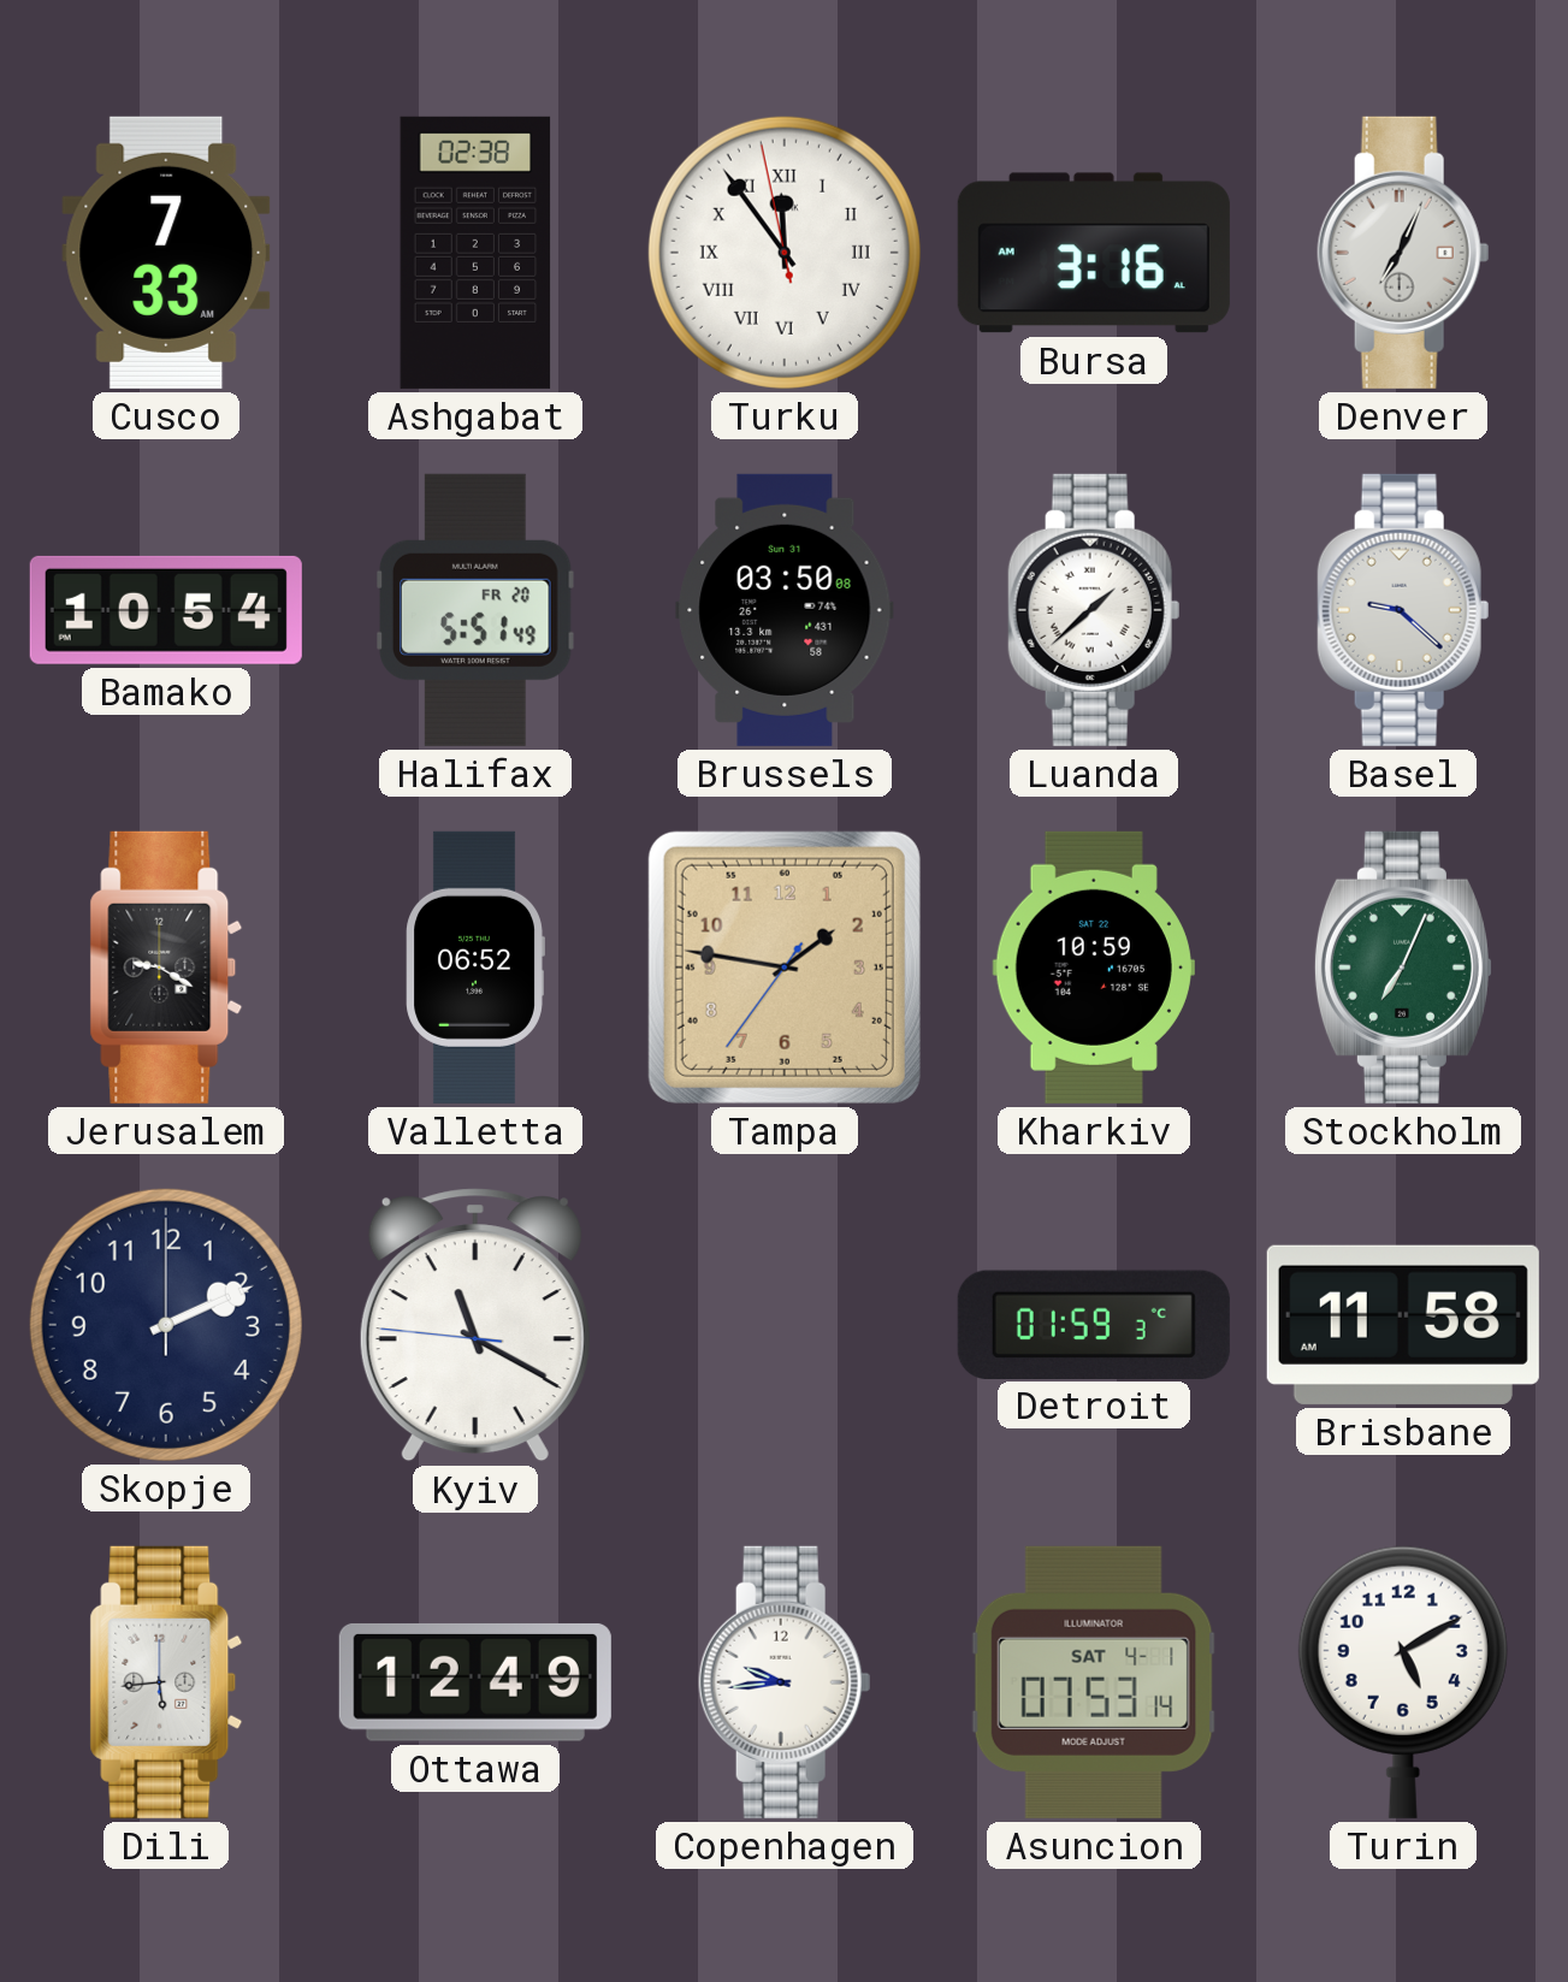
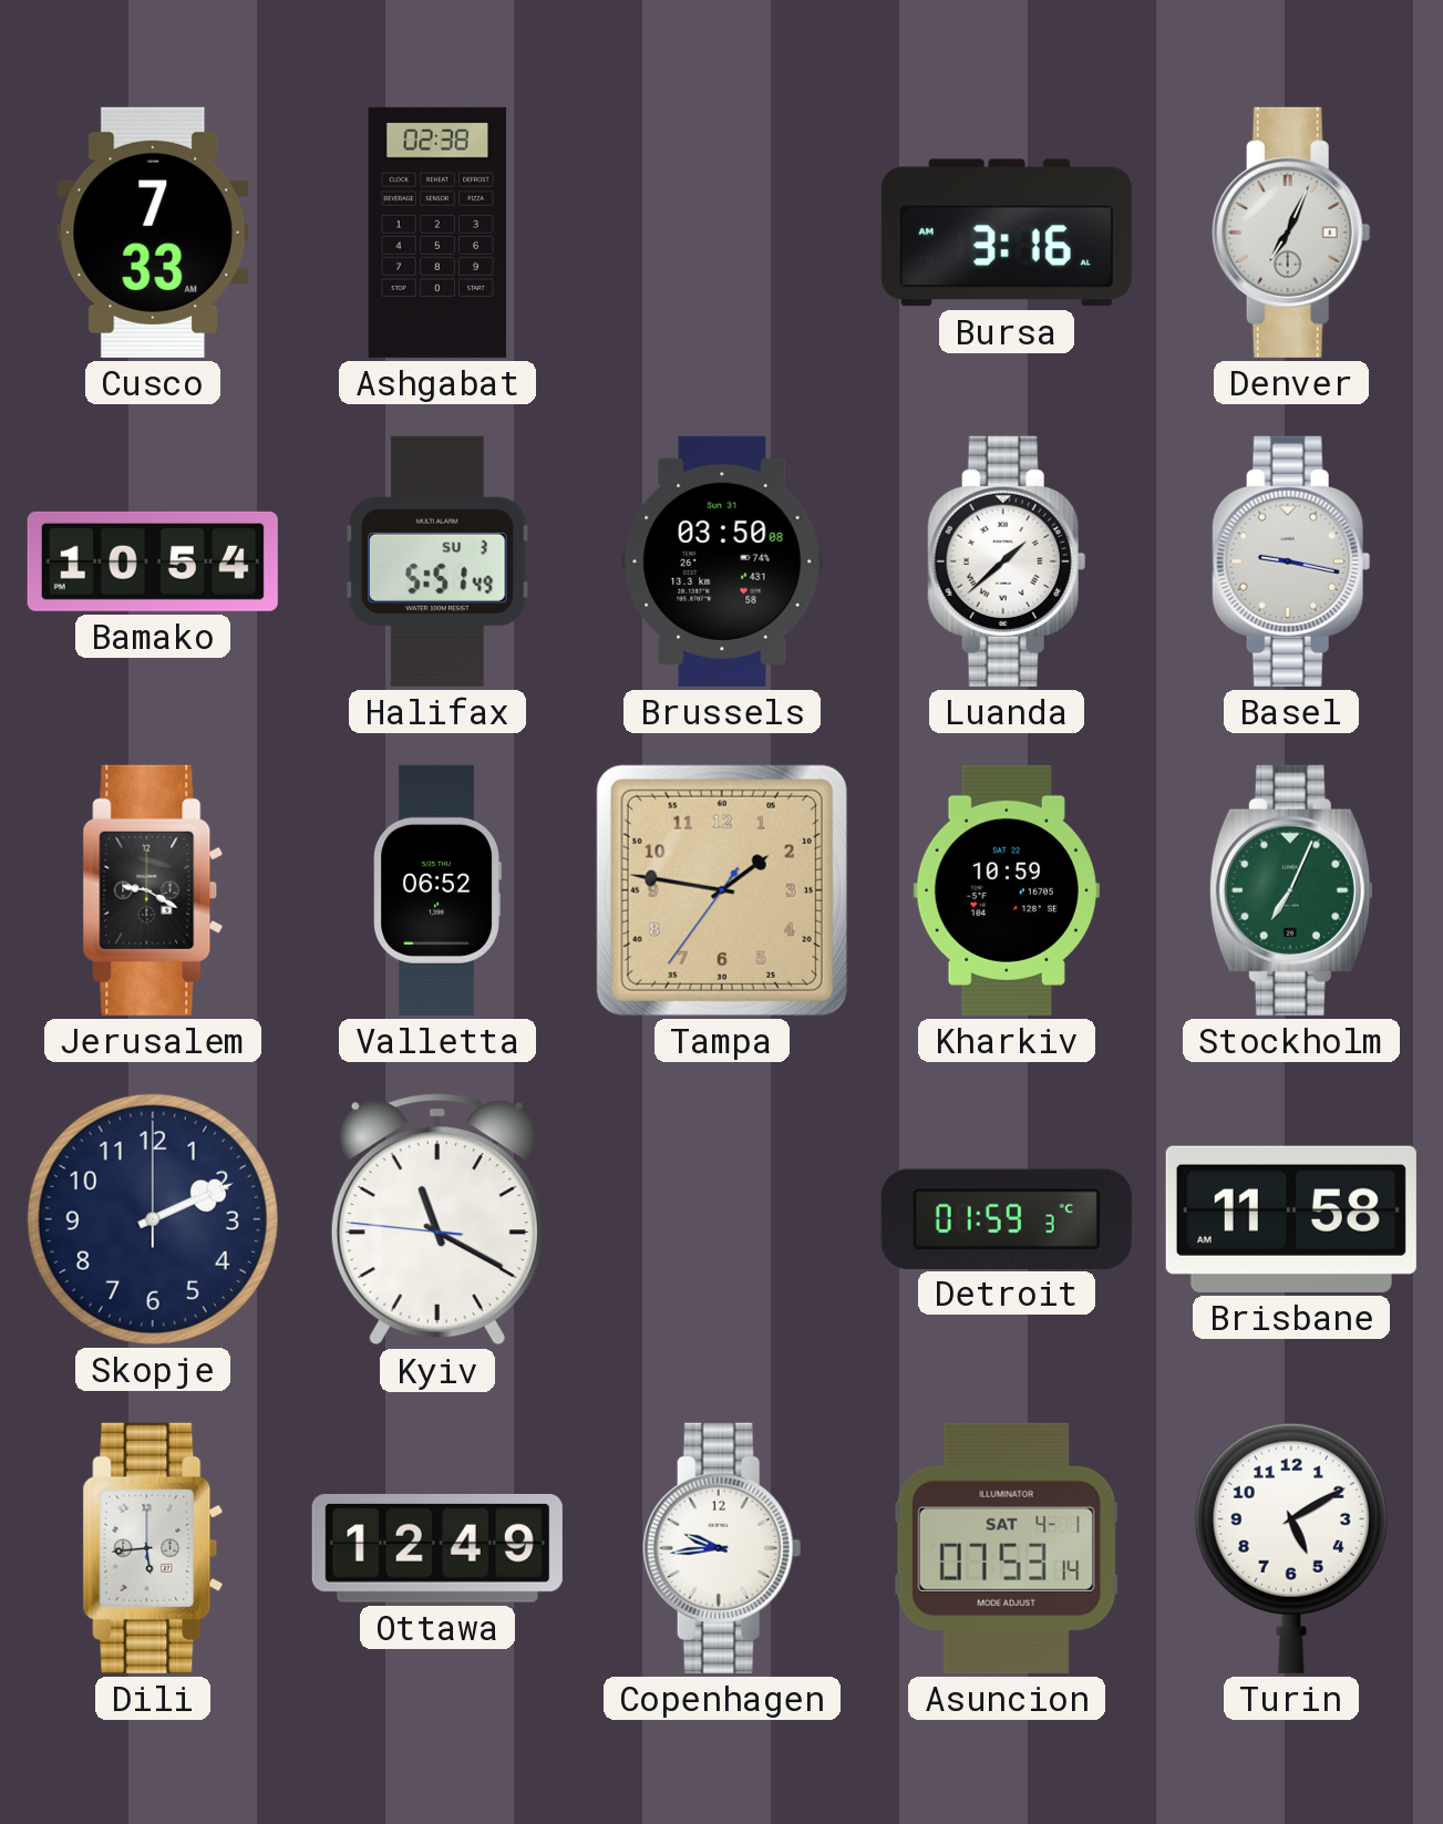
Turku: 11:53 -> none (785, 253)
Halifax date: FR 20 -> SU 3 (439, 561)
Basel: 9:22 -> 9:17 (1291, 561)
